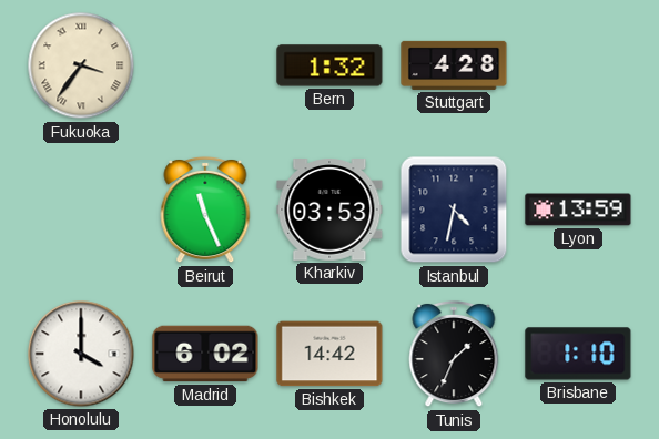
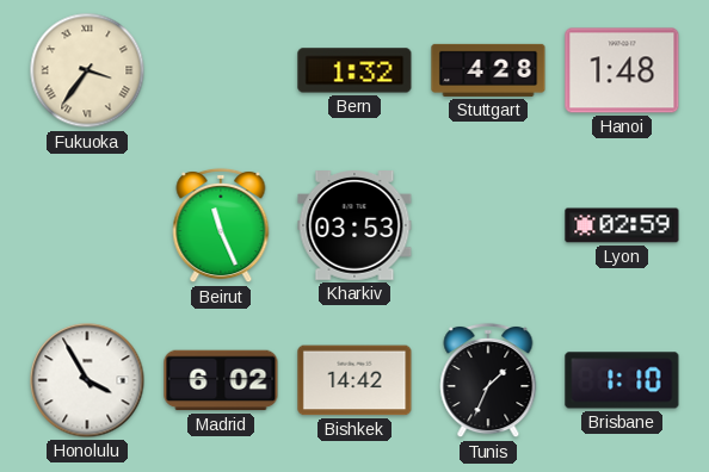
Hanoi: none -> 1:48 (622, 70)
Istanbul: 4:32 -> none (454, 210)
Lyon: 13:59 -> 02:59 (622, 225)
Honolulu: 4:00 -> 3:55 (87, 380)
